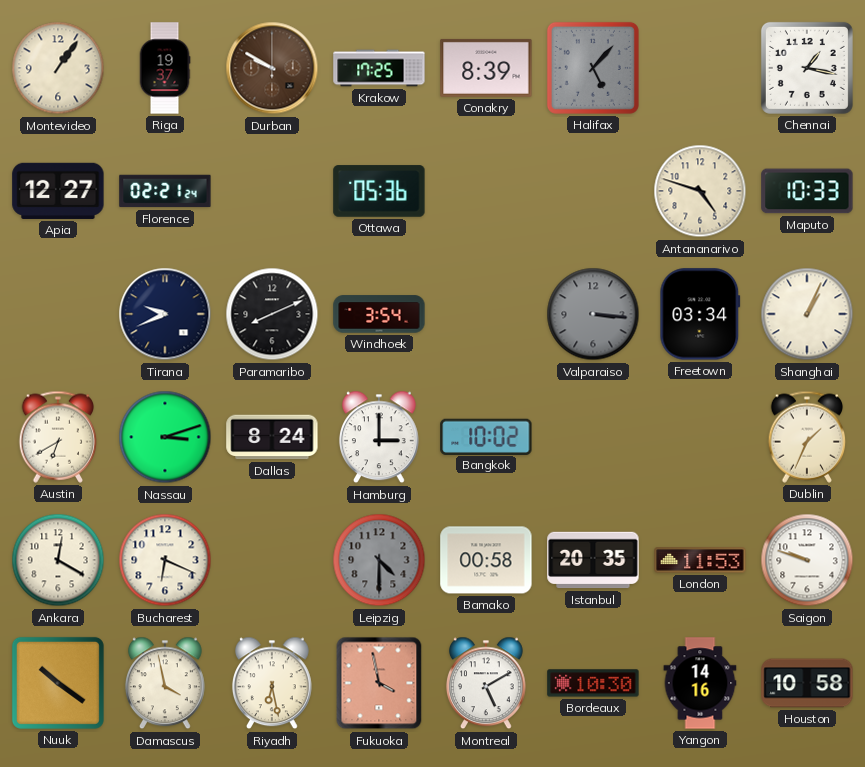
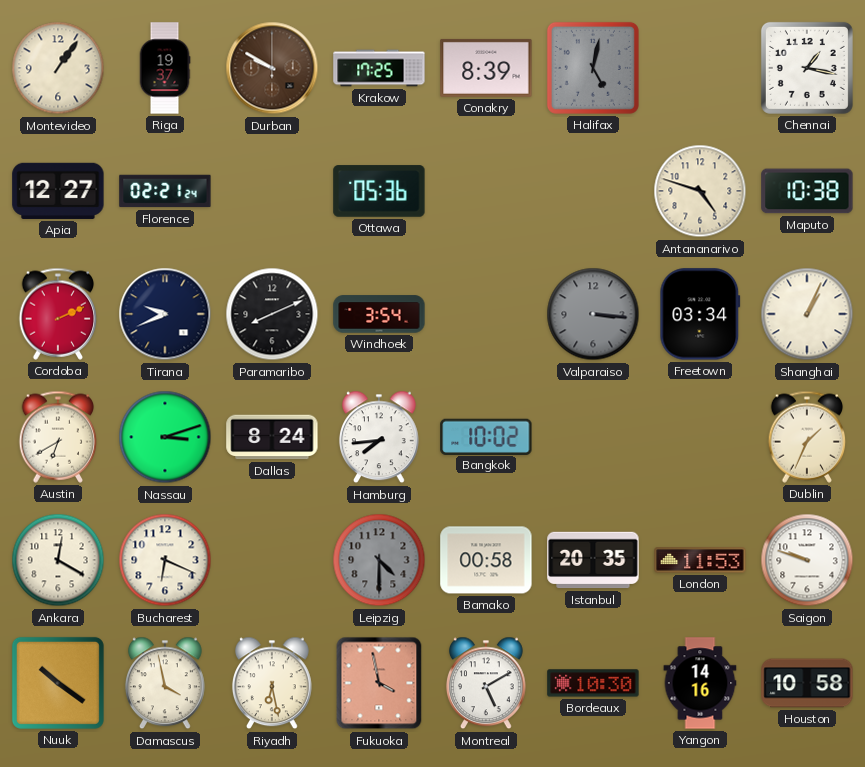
Halifax: 5:07 -> 5:02 (593, 68)
Maputo: 10:33 -> 10:38 (807, 191)
Cordoba: none -> 2:11 (58, 314)
Hamburg: 3:00 -> 7:44 (379, 437)
